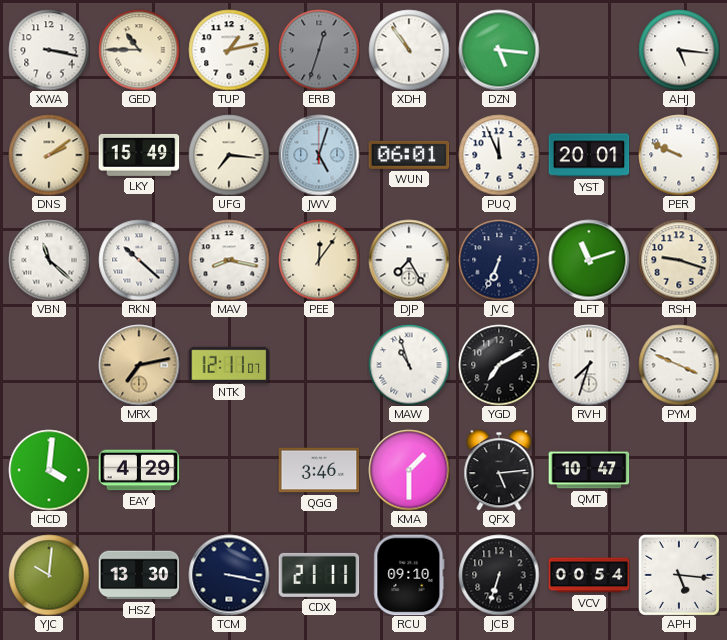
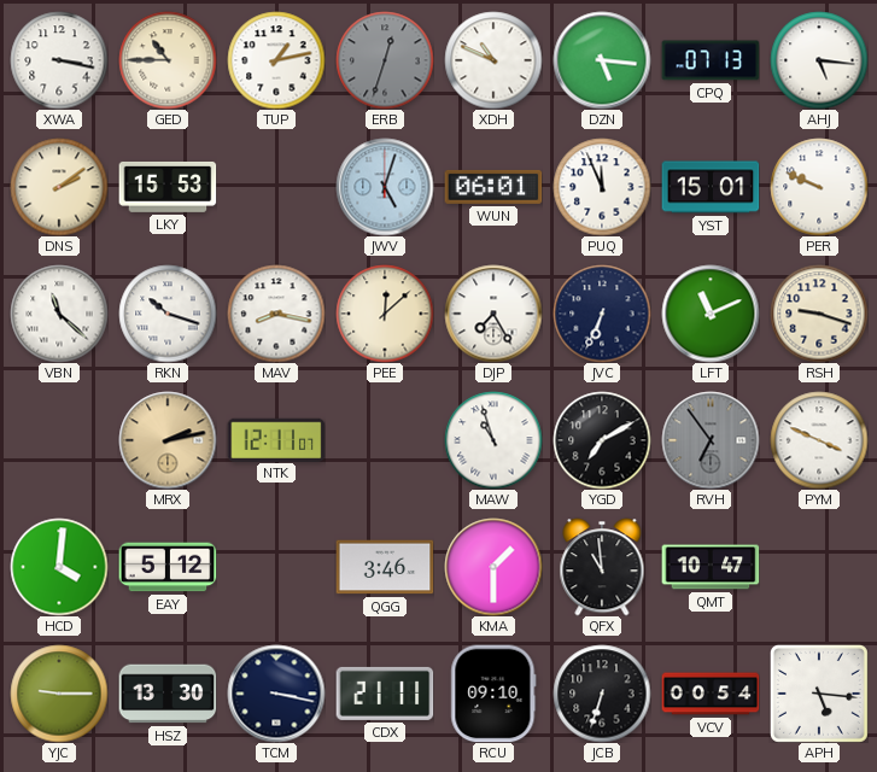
XDH: 10:54 -> 10:49 (493, 60)
CPQ: none -> 07:13 (711, 60)
LKY: 15:49 -> 15:53 (168, 187)
UFG: 7:16 -> none (229, 155)
YST: 20:01 -> 15:01 (711, 187)
RKN: 10:22 -> 10:18 (168, 314)
PEE: 12:06 -> 12:08 (385, 314)
LFT: 11:12 -> 11:11 (711, 314)
MRX: 7:13 -> 2:13 (168, 440)
RVH: 7:33 -> 6:54 (711, 440)
RVH dial: white -> grey (711, 440)
EAY: 4:29 -> 5:12 (168, 567)
QFX: 5:14 -> 10:59 (602, 567)
YJC: 10:01 -> 9:15 (59, 694)
